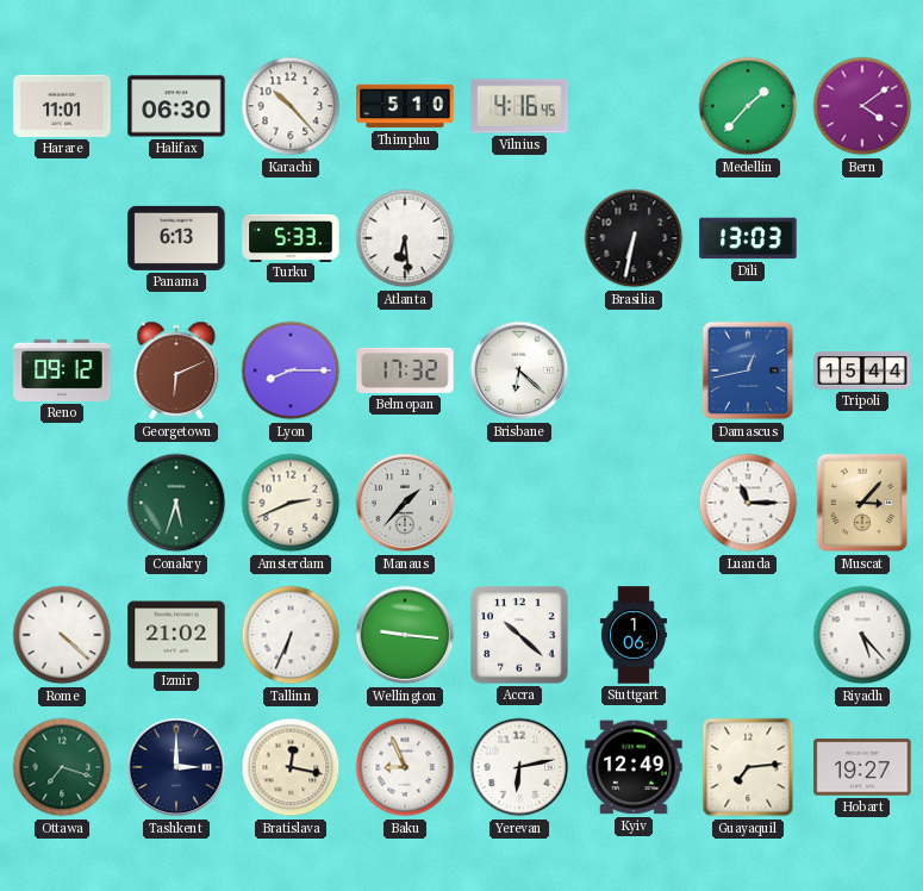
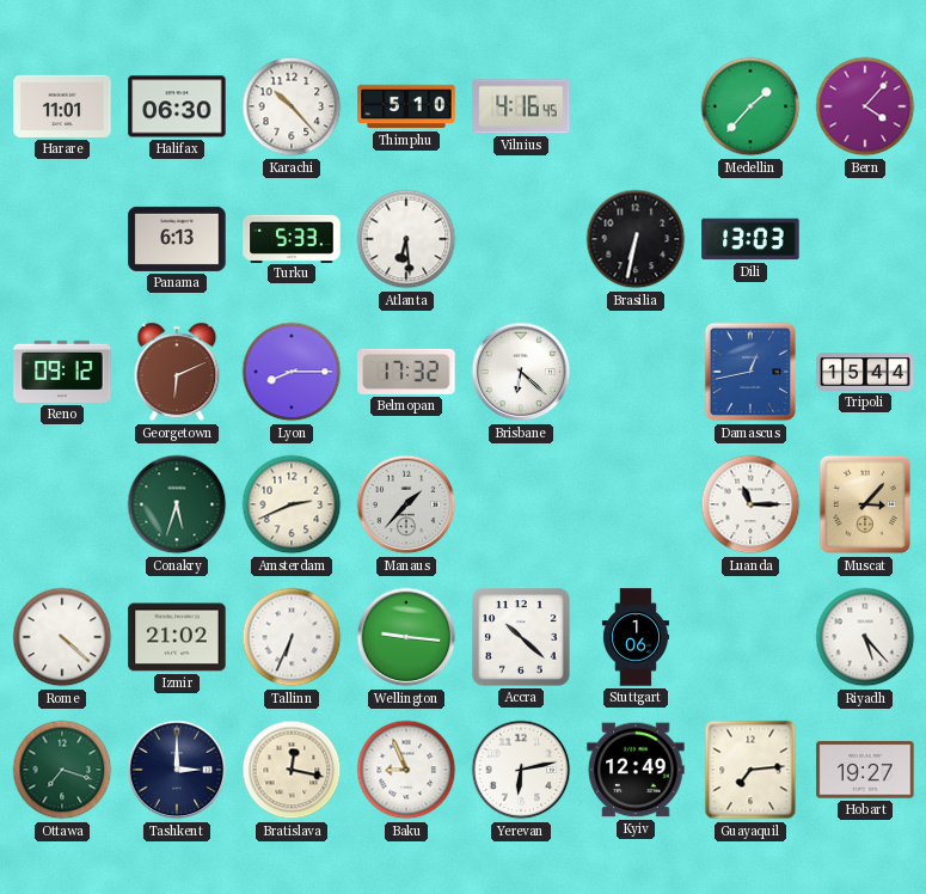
Bern: 4:09 -> 4:07 (865, 106)
